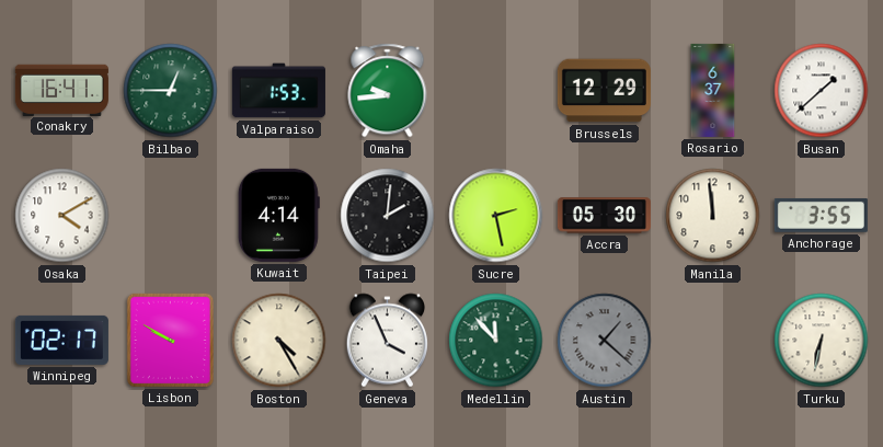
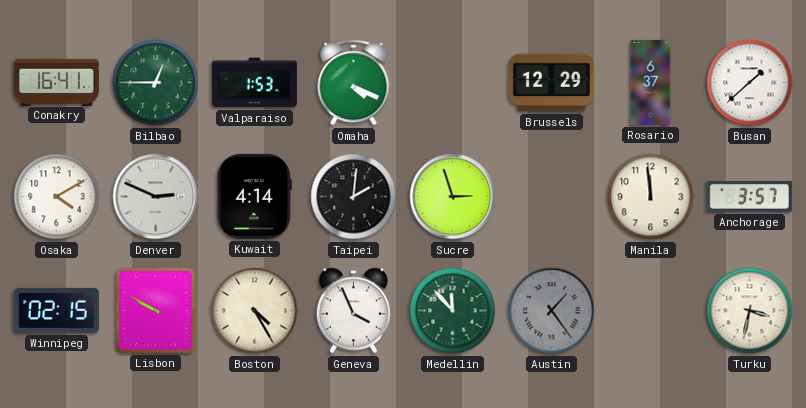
Omaha: 9:44 -> 4:19 (354, 83)
Denver: none -> 2:49 (156, 197)
Sucre: 2:28 -> 2:57 (453, 197)
Accra: 05:30 -> none (604, 216)
Anchorage: 3:55 -> 3:57 (749, 196)
Winnipeg: 02:17 -> 02:15 (56, 310)
Austin: 1:22 -> 1:24 (552, 311)
Turku: 6:32 -> 3:32 (750, 311)
